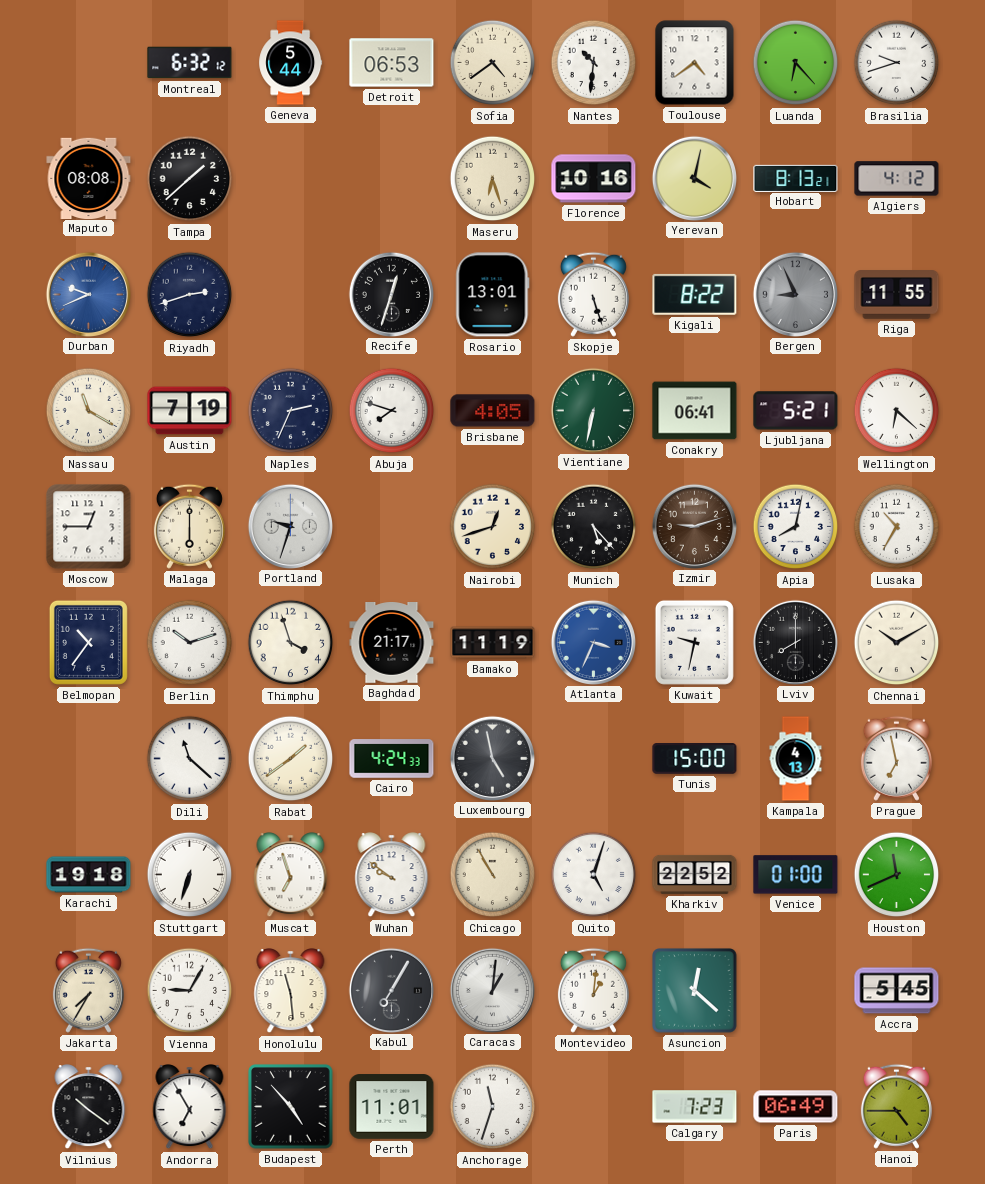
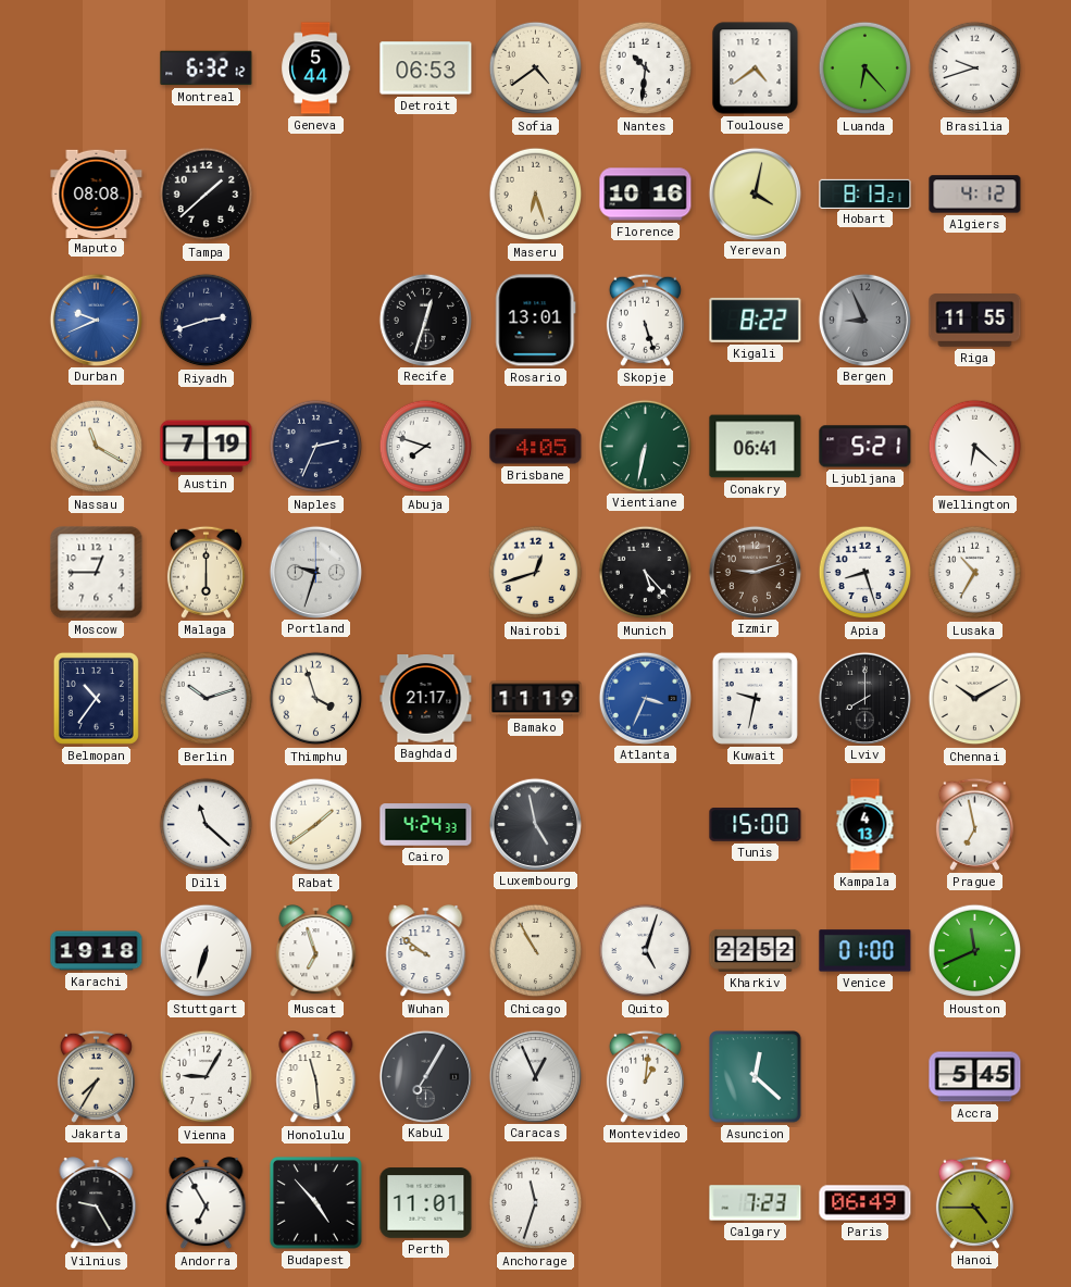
Apia: 8:02 -> 8:27 (865, 573)
Caracas: 1:01 -> 12:56 (535, 1076)
Vilnius: 10:21 -> 9:25 (97, 1203)
